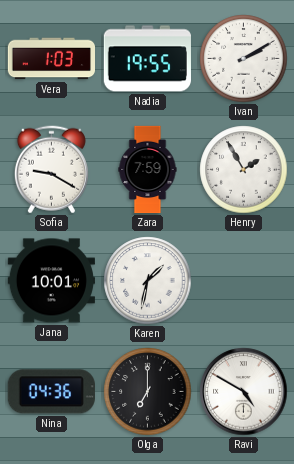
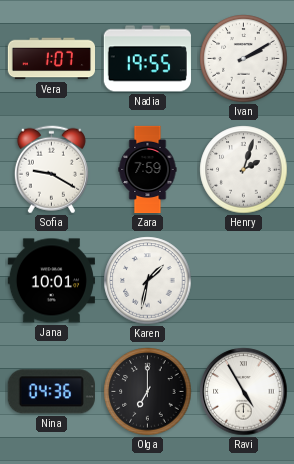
Vera: 1:03 -> 1:07 (51, 59)
Henry: 1:55 -> 2:03 (244, 170)
Ravi: 4:50 -> 4:55 (244, 392)
